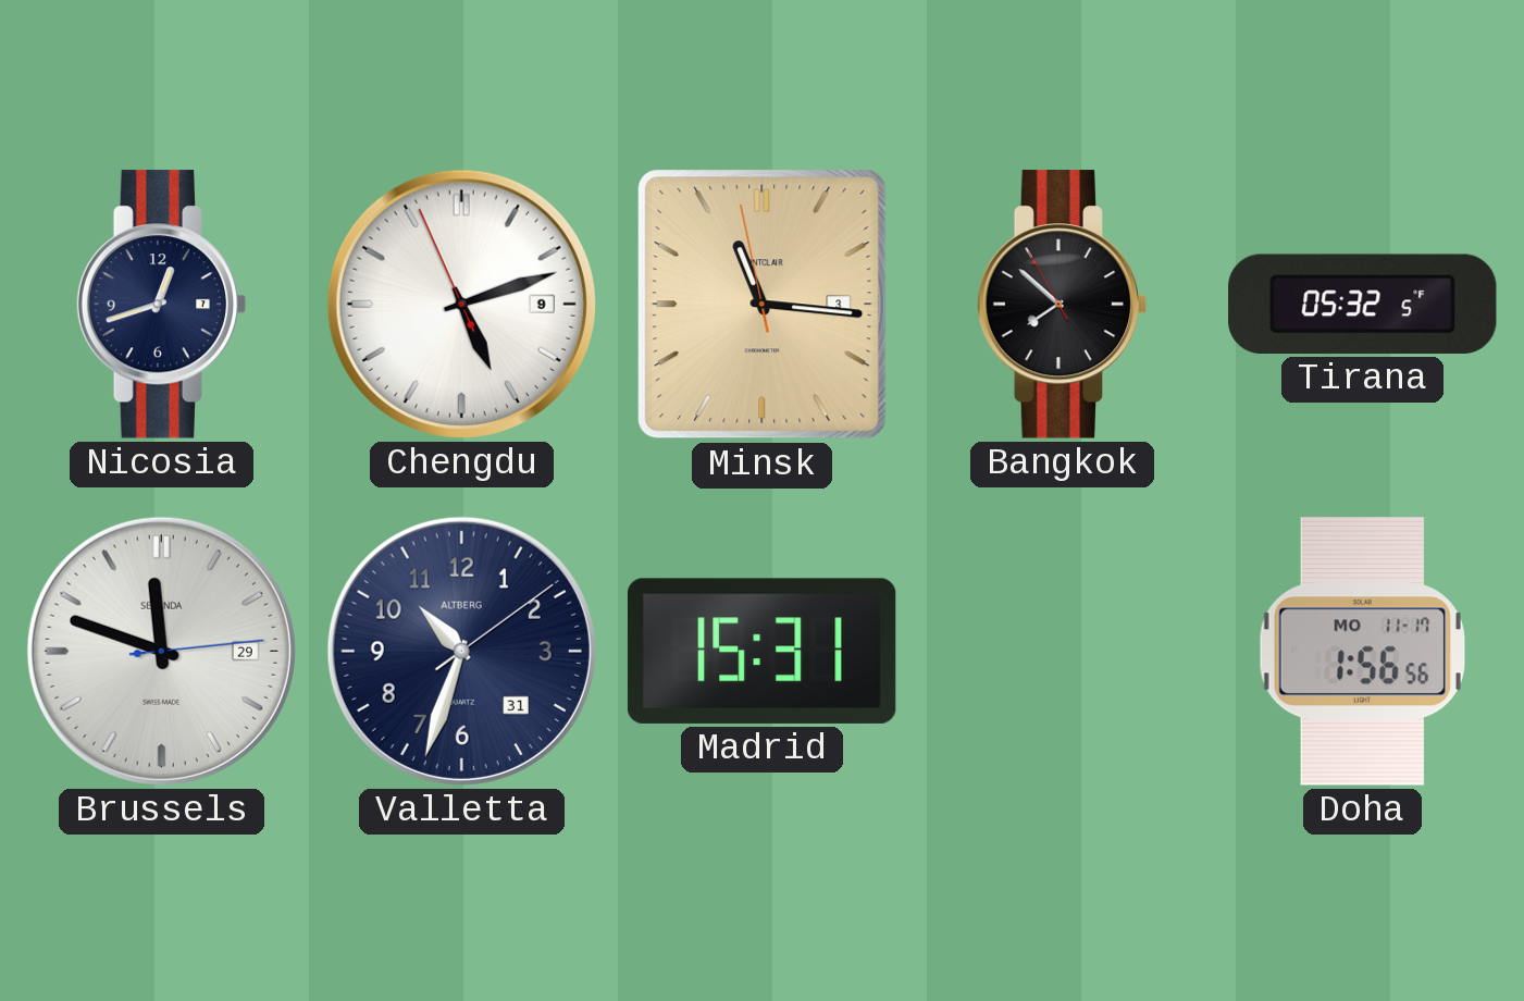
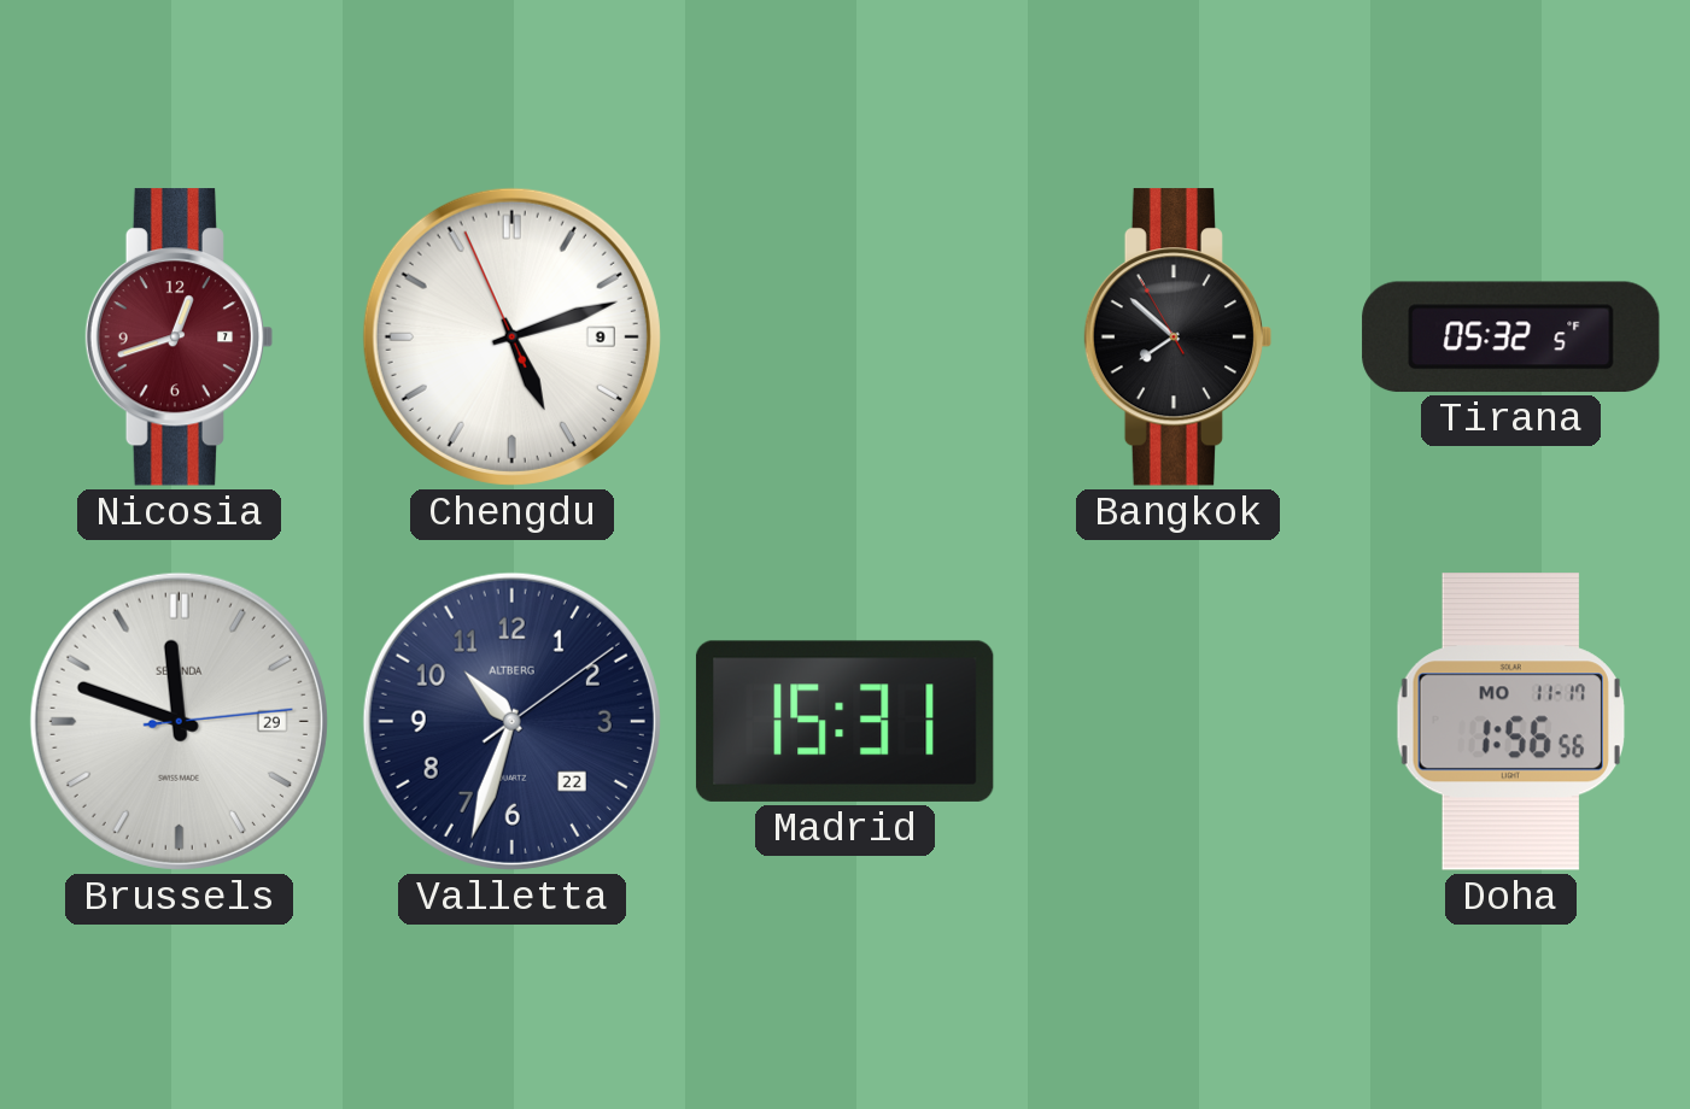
Nicosia dial: navy -> burgundy (180, 338)
Minsk: 11:15 -> none (763, 305)
Valletta date: 31 -> 22 (511, 721)
